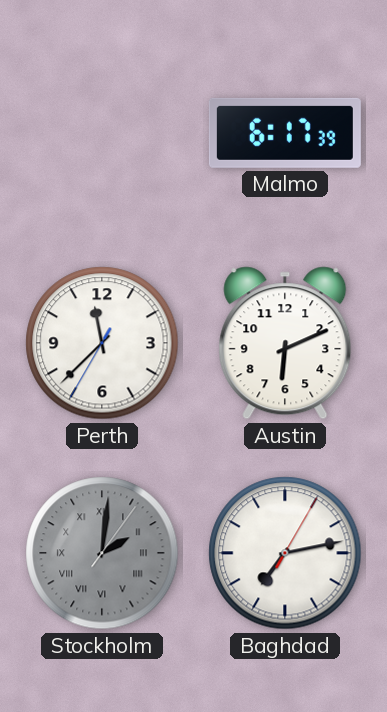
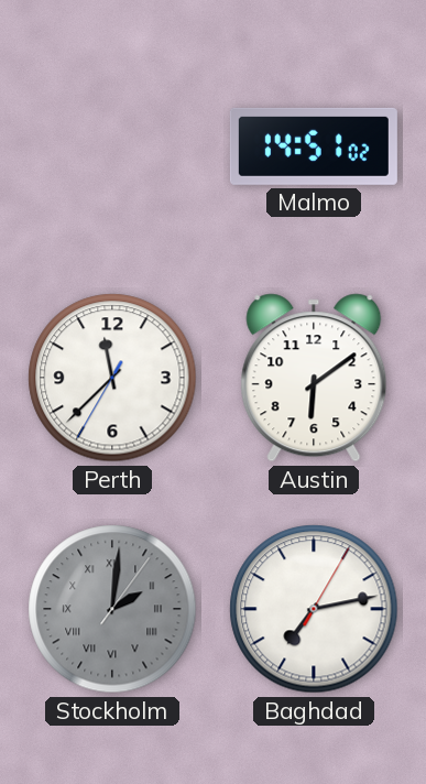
Malmo: 6:17 -> 14:51 (314, 146)
Austin: 6:11 -> 6:09 (314, 378)
